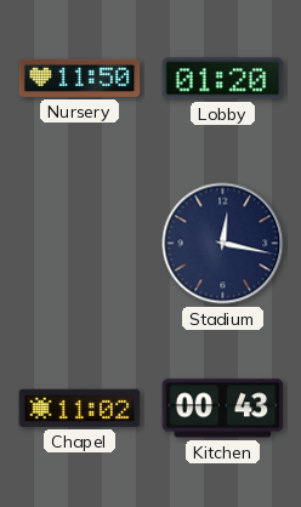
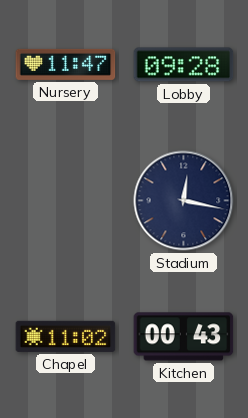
Nursery: 11:50 -> 11:47 (66, 64)
Lobby: 01:20 -> 09:28 (184, 65)
